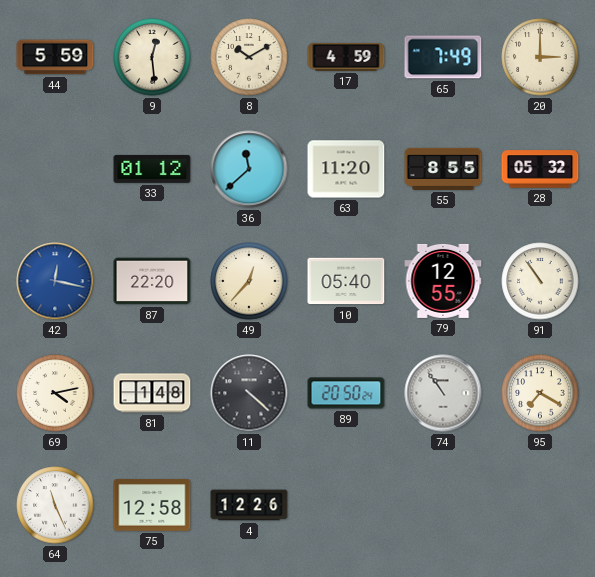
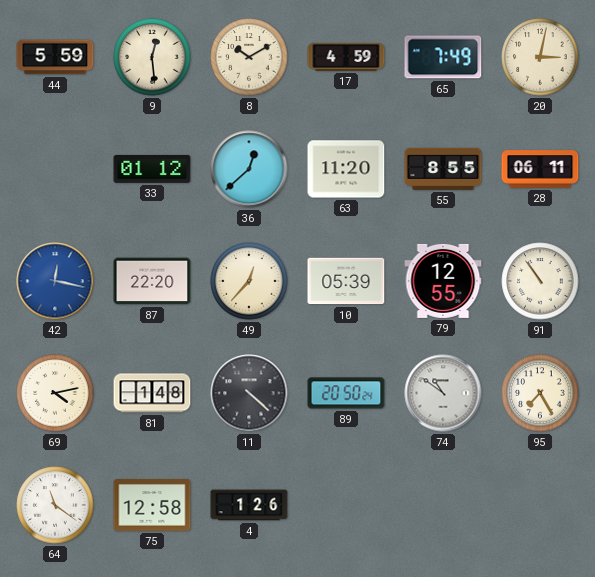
20: 3:00 -> 3:02 (540, 57)
36: 11:38 -> 12:38 (249, 169)
28: 05:32 -> 06:11 (540, 169)
10: 05:40 -> 05:39 (346, 281)
74: 10:54 -> 10:51 (443, 393)
95: 7:20 -> 7:25 (540, 393)
64: 11:26 -> 11:21 (55, 505)
4: 12:26 -> 1:26 (249, 505)
